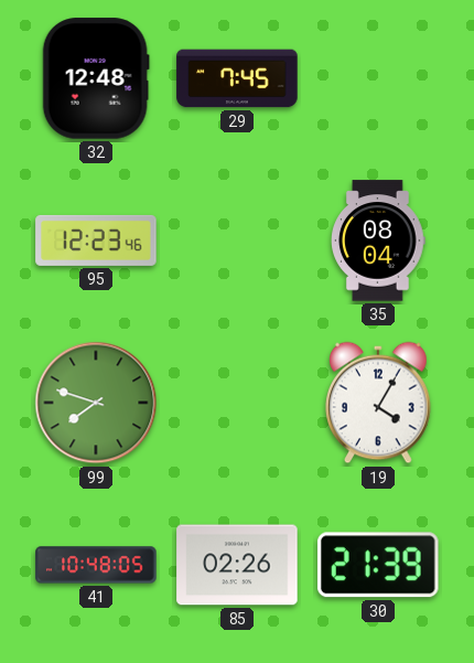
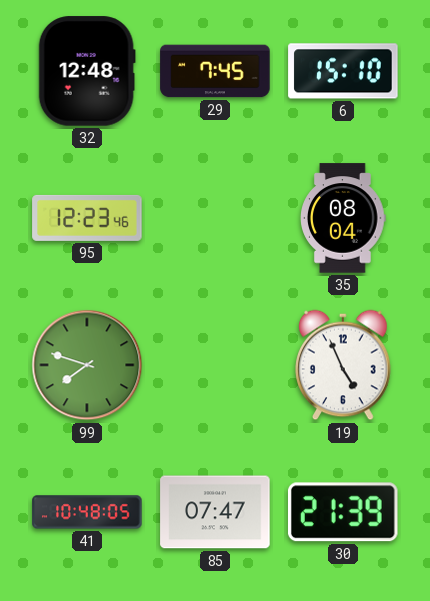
6: none -> 15:10 (343, 71)
19: 4:05 -> 4:56 (343, 365)
85: 02:26 -> 07:47 (215, 512)
